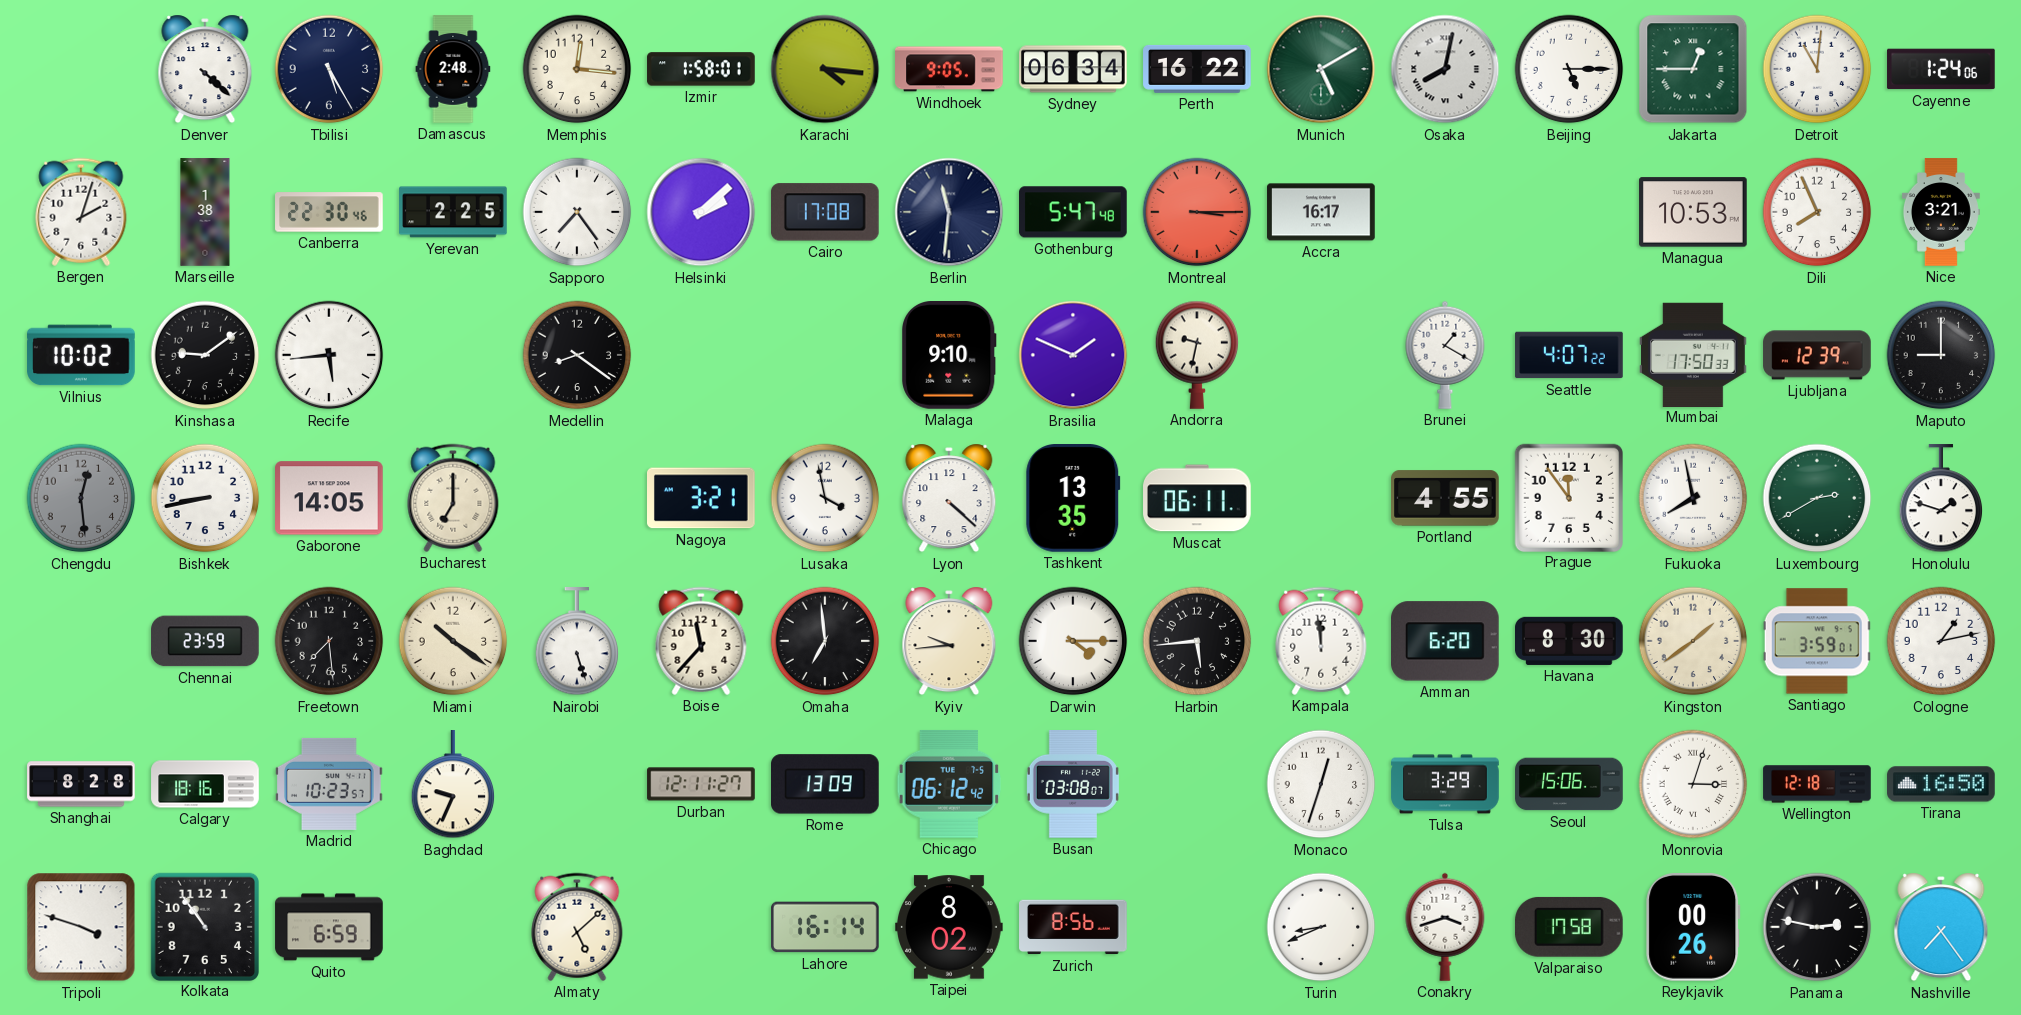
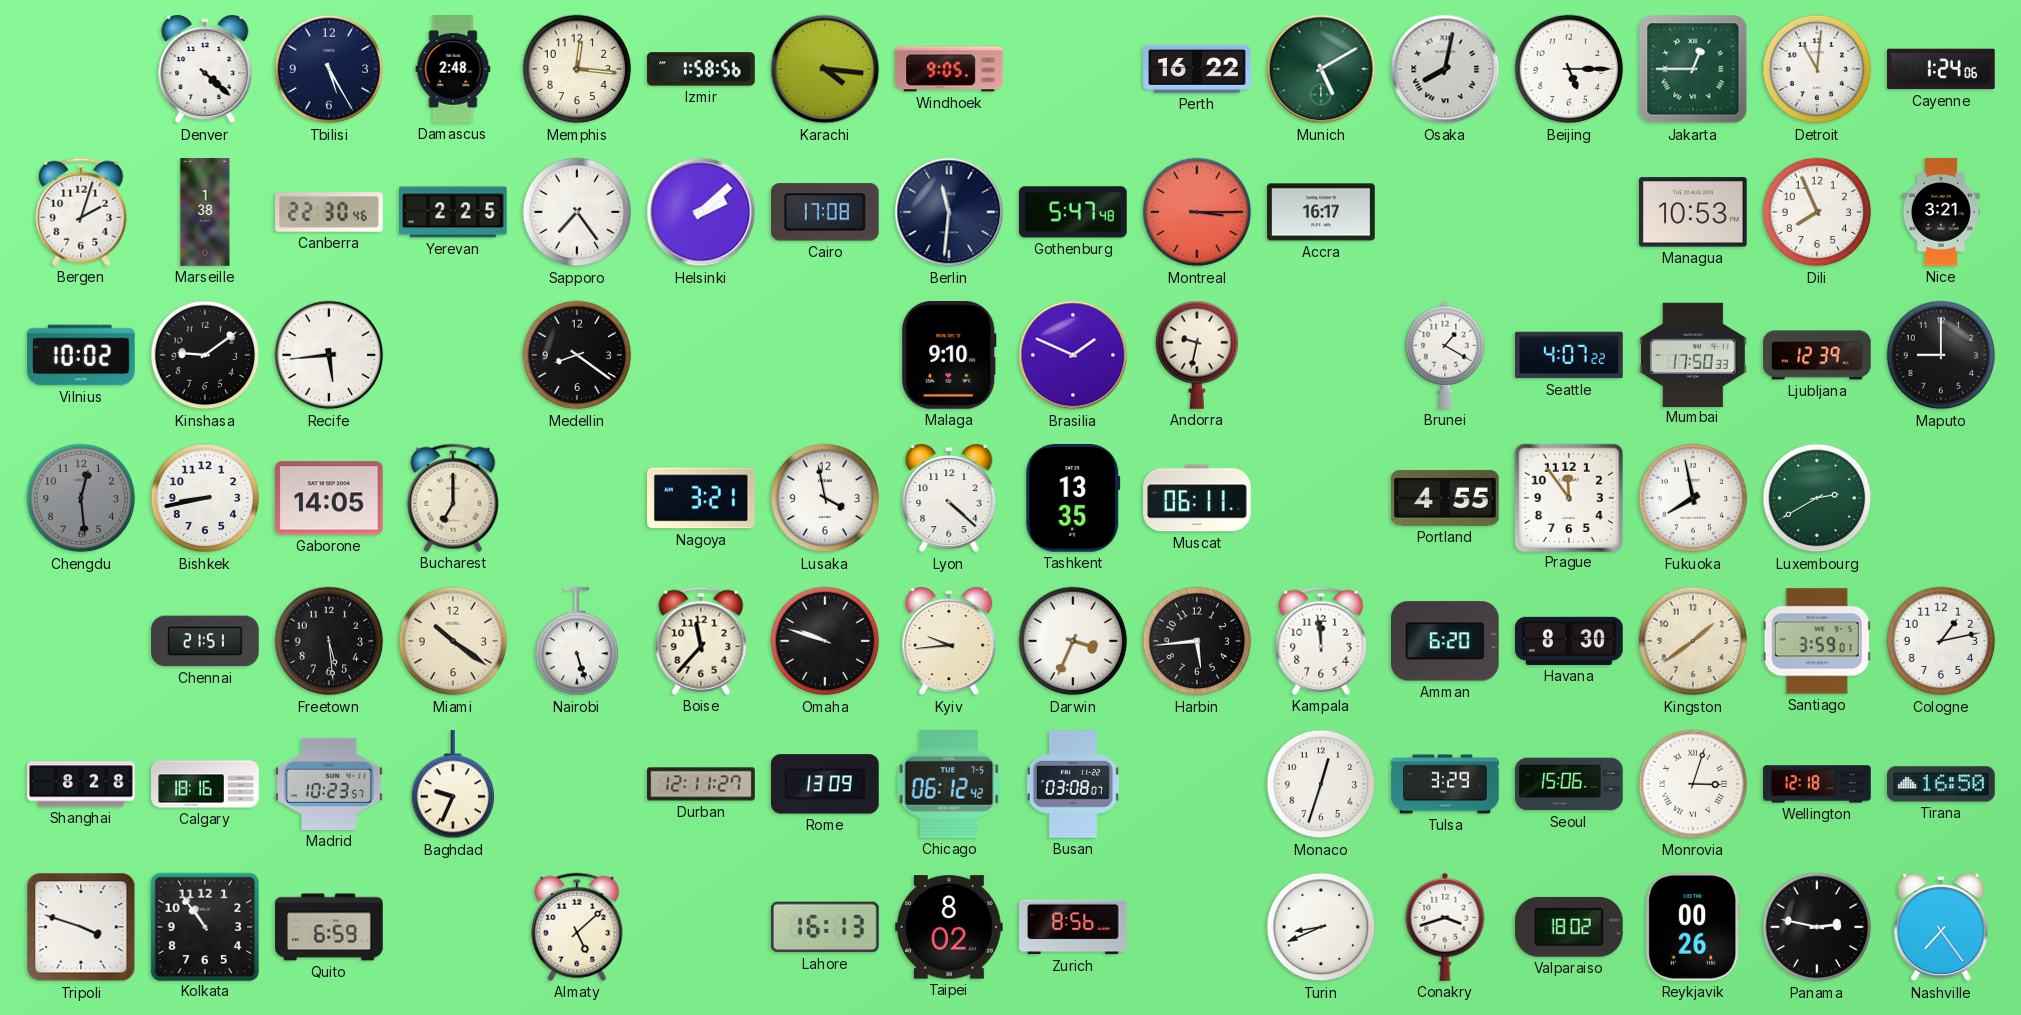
Izmir: 1:58:01 -> 1:58:56 (701, 69)
Sydney: 06:34 -> none (1073, 69)
Honolulu: 1:48 -> none (1941, 499)
Chennai: 23:59 -> 21:51 (205, 641)
Freetown: 7:29 -> 5:29 (329, 641)
Omaha: 6:59 -> 9:48 (825, 641)
Darwin: 4:15 -> 3:34 (1073, 641)
Lahore: 16:14 -> 16:13 (825, 927)
Valparaiso: 17:58 -> 18:02 (1569, 927)
